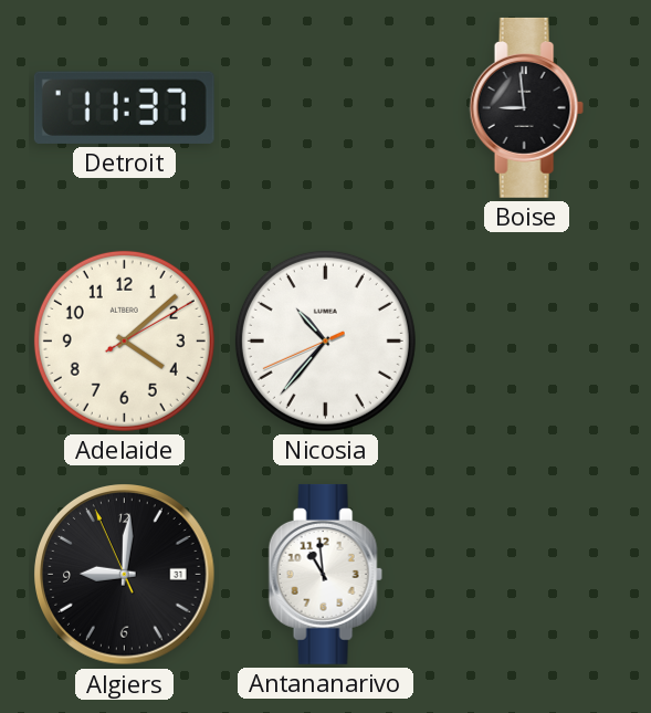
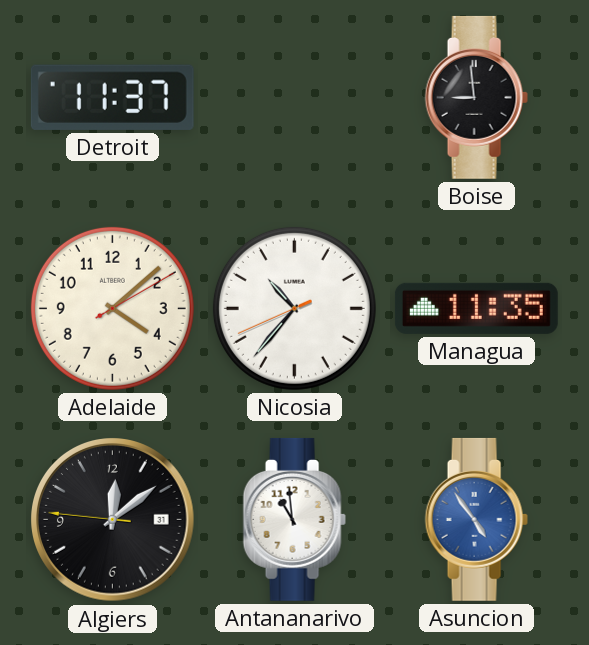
Managua: none -> 11:35 (476, 308)
Algiers: 9:00 -> 12:08 (113, 520)
Asuncion: none -> 4:54 (476, 519)
